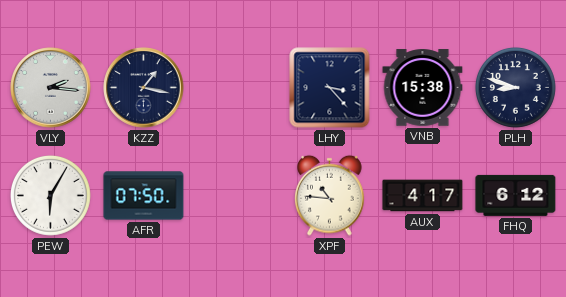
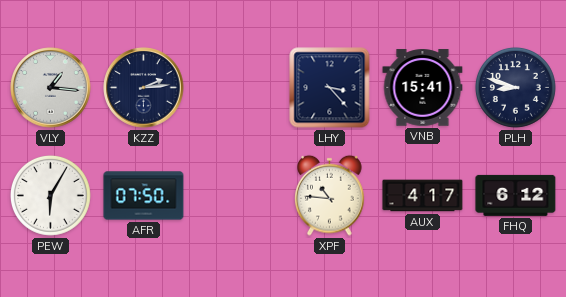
VLY: 2:16 -> 1:16 (51, 88)
KZZ: 1:17 -> 2:14 (144, 88)
VNB: 15:38 -> 15:41 (423, 88)
